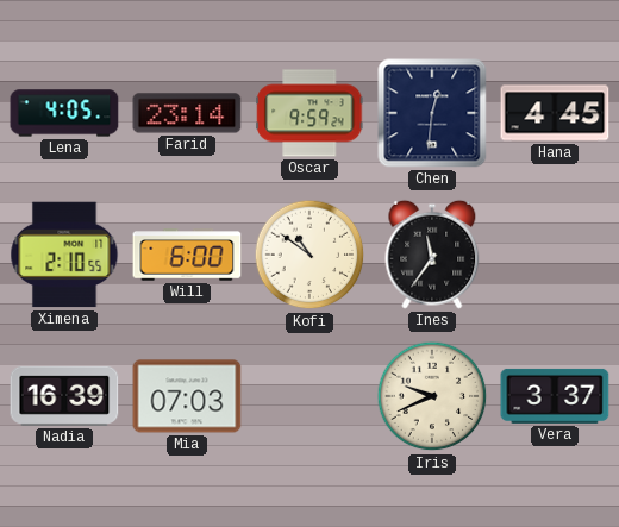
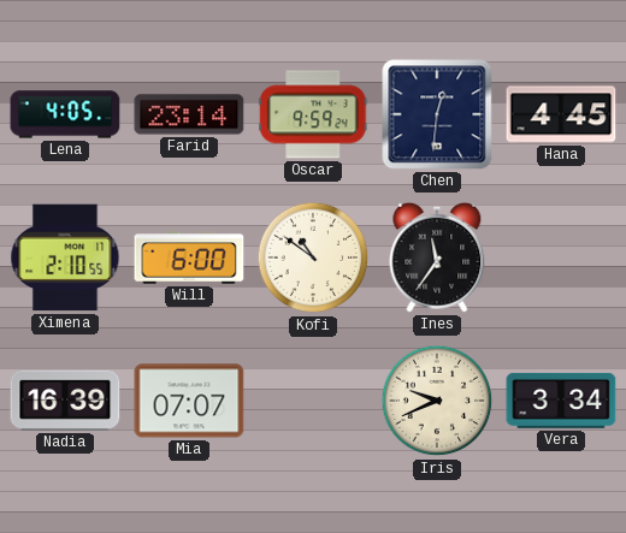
Mia: 07:03 -> 07:07 (189, 401)
Vera: 3:37 -> 3:34 (561, 401)
